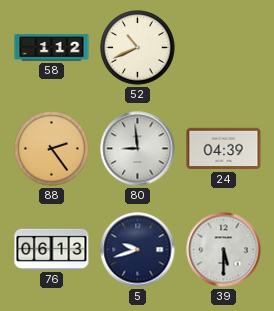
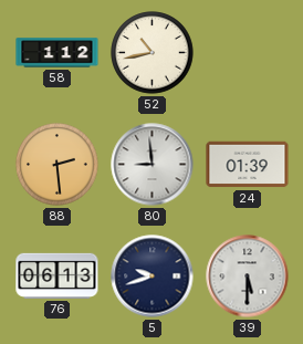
52: 10:41 -> 10:43 (153, 53)
88: 2:24 -> 2:29 (58, 165)
24: 04:39 -> 01:39 (248, 165)
